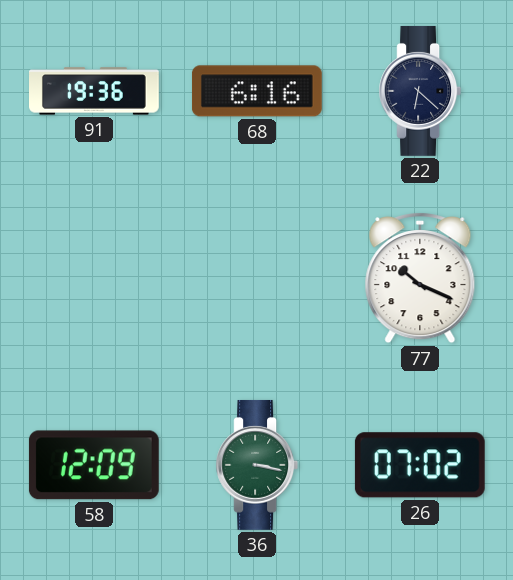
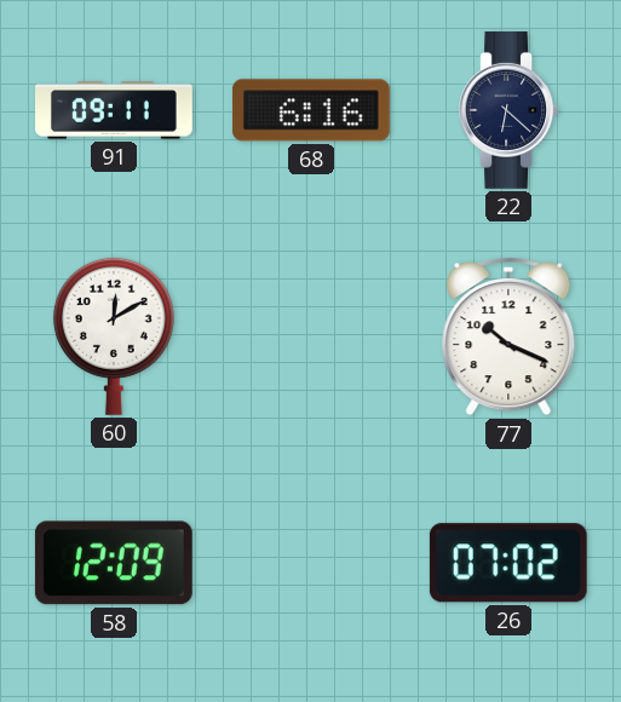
91: 19:36 -> 09:11 (115, 110)
60: none -> 12:10 (114, 336)
36: 3:17 -> none (257, 465)
